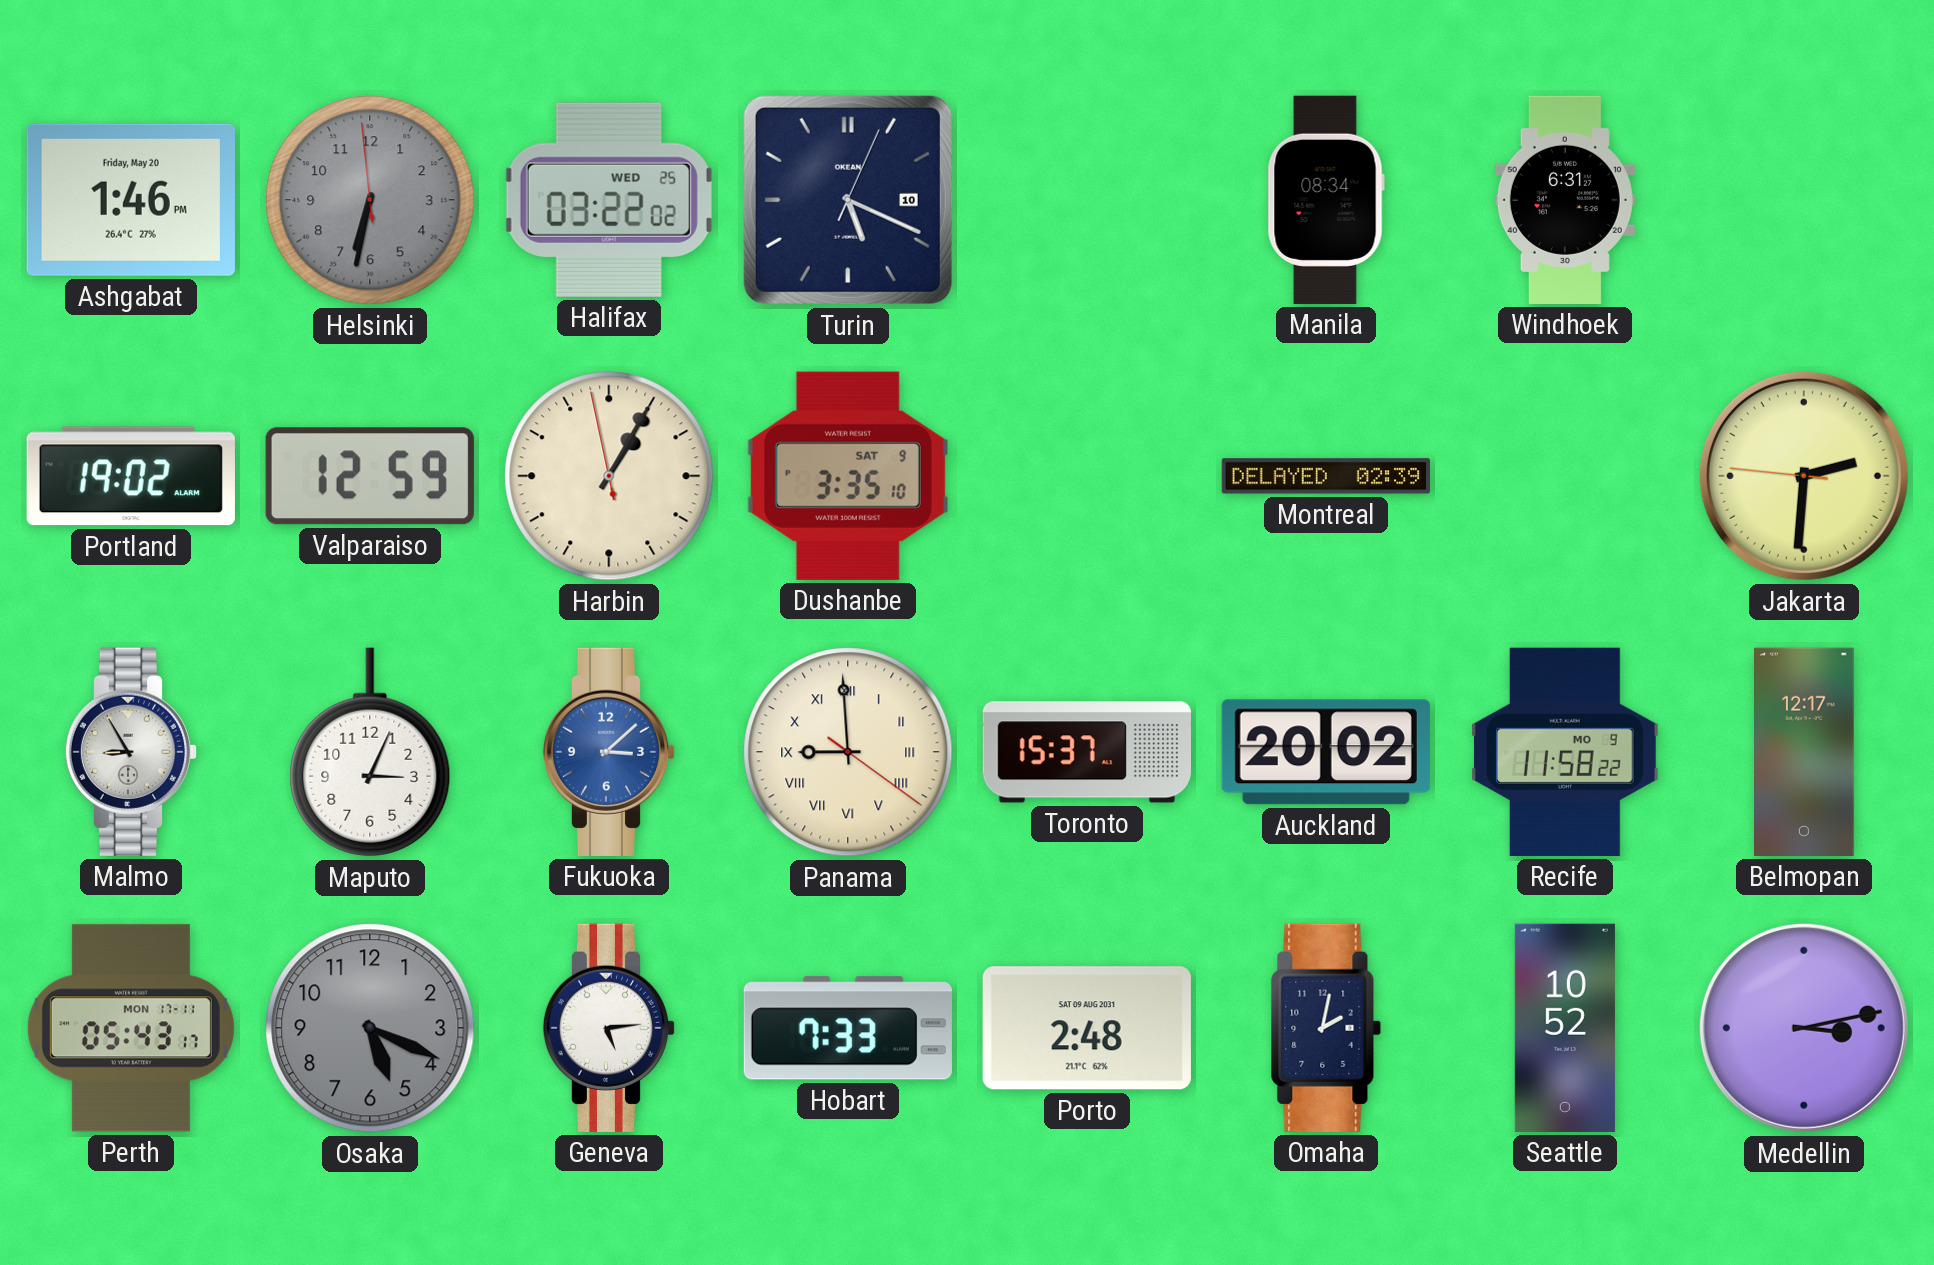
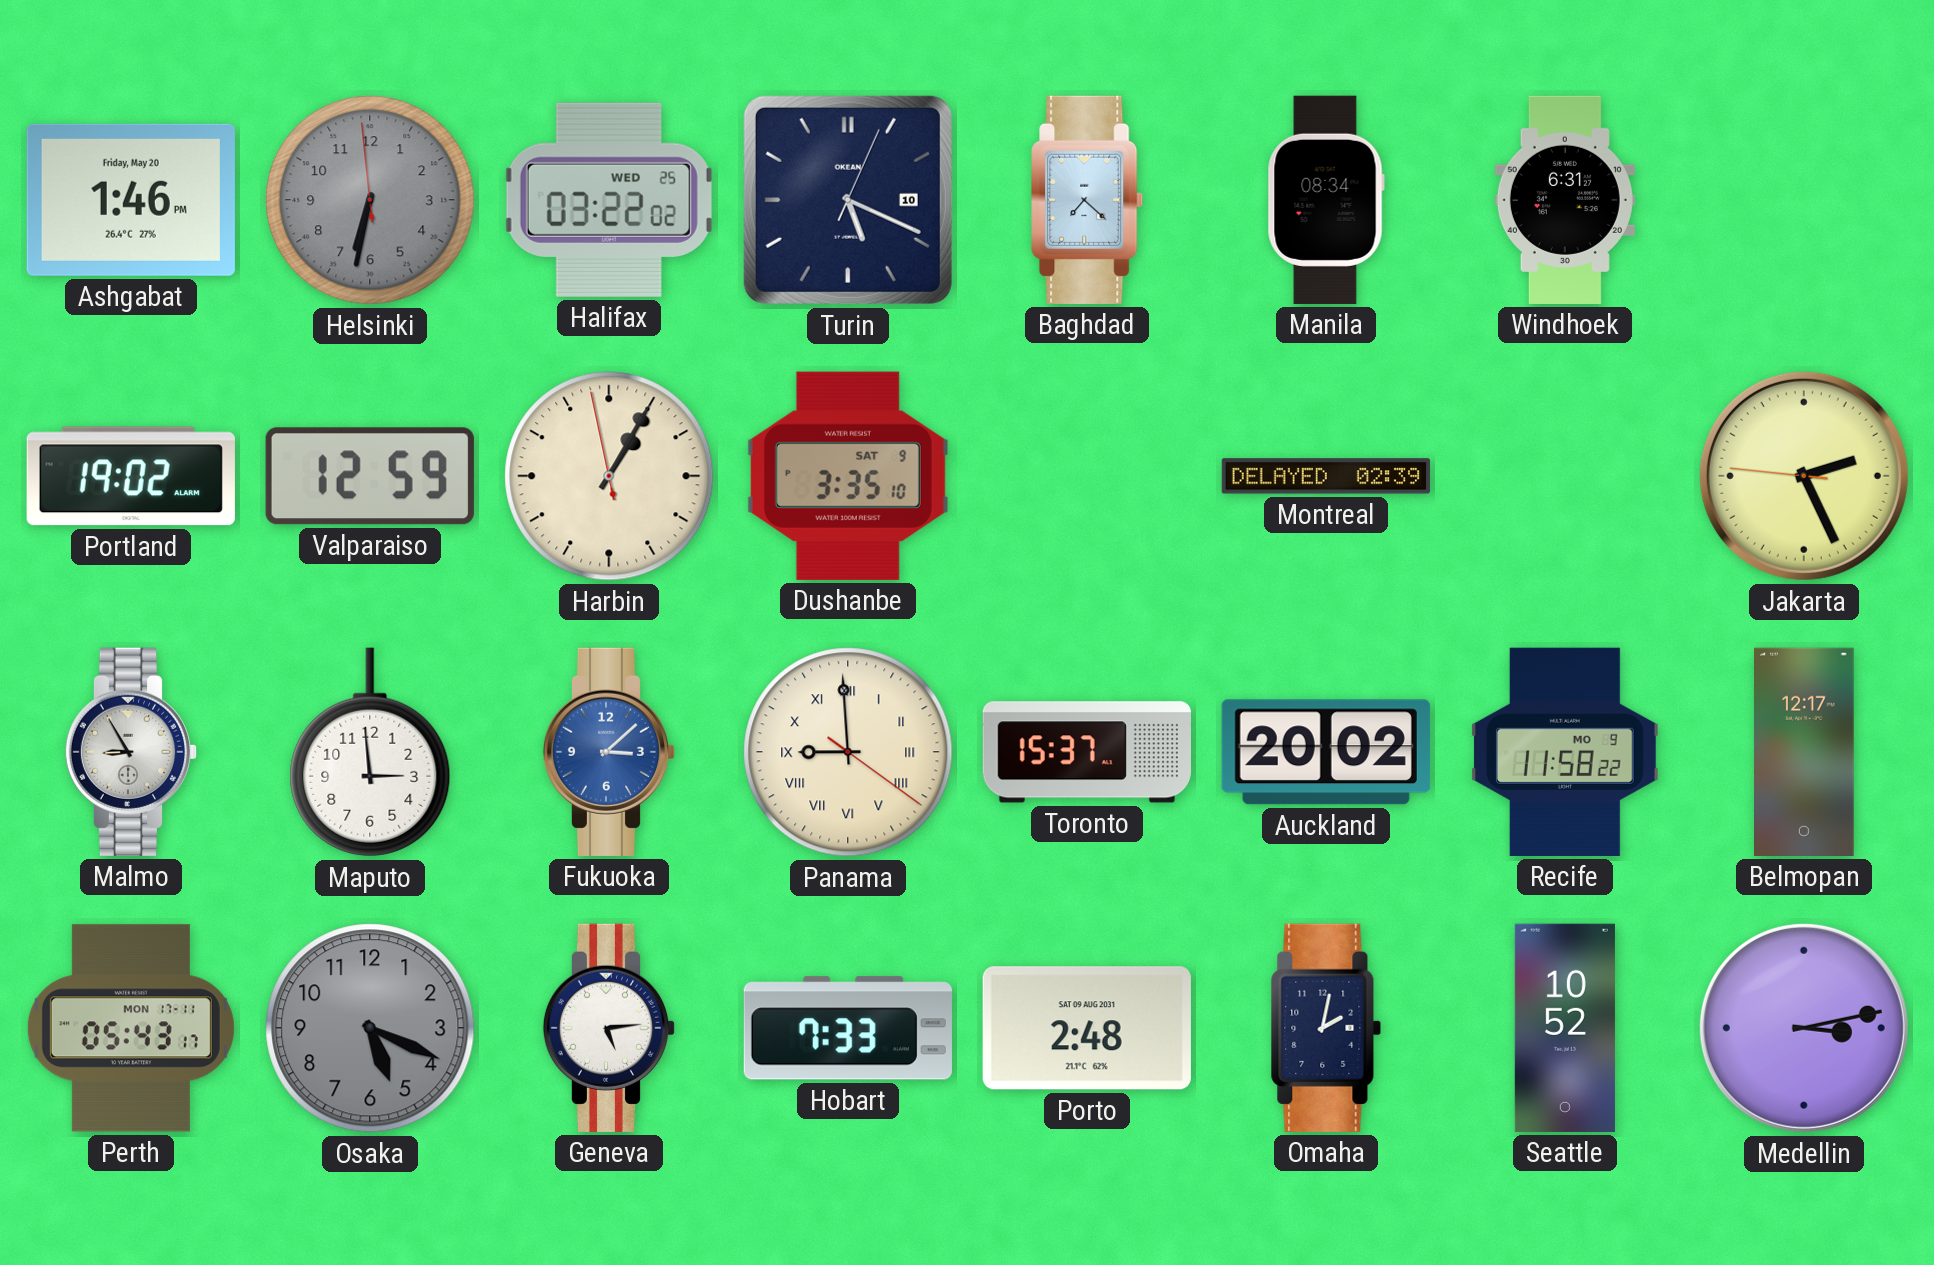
Baghdad: none -> 7:22 (1088, 200)
Jakarta: 2:30 -> 2:25 (1804, 476)
Maputo: 3:04 -> 2:59 (370, 752)
